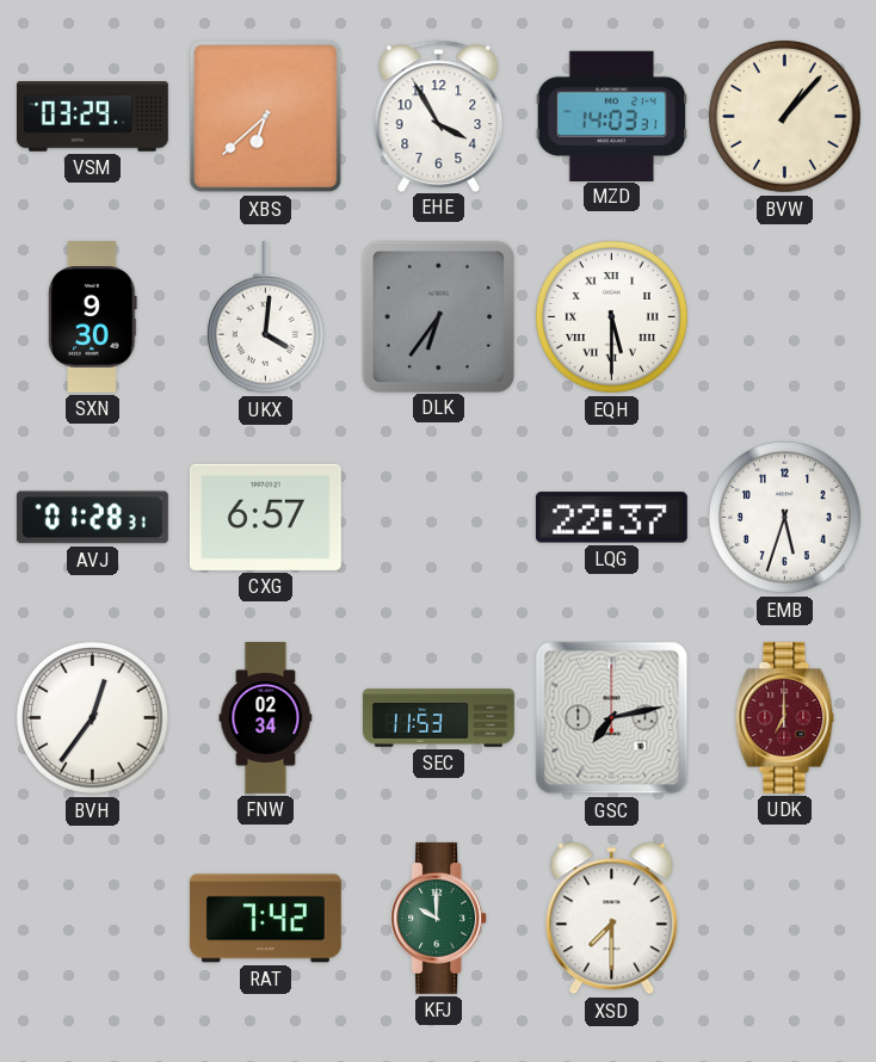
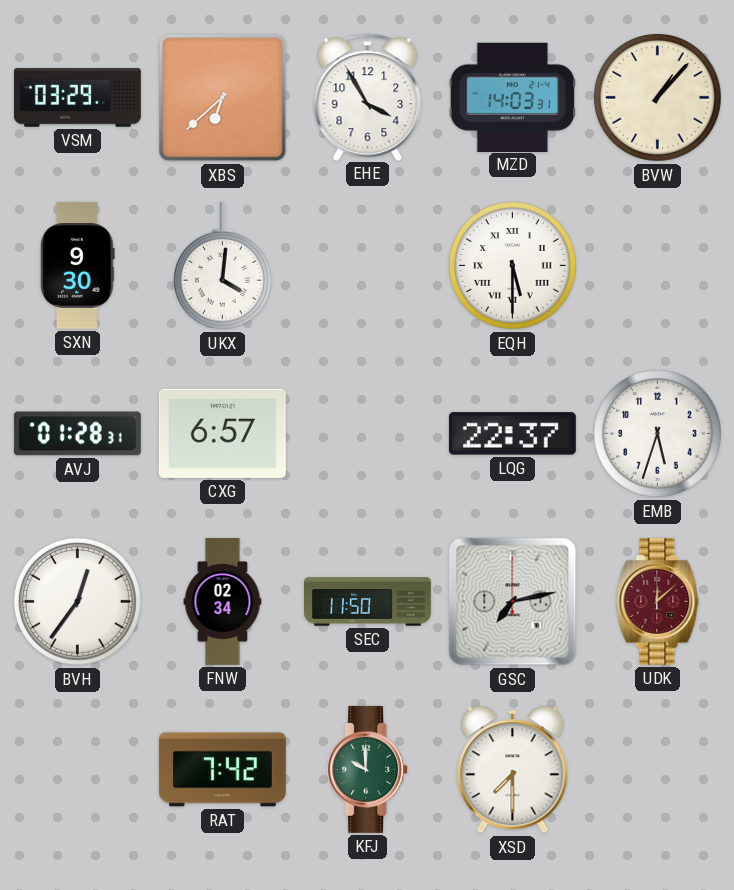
DLK: 6:36 -> none (438, 316)
SEC: 11:53 -> 11:50 (368, 602)
UDK: 7:00 -> 12:08 (658, 601)
